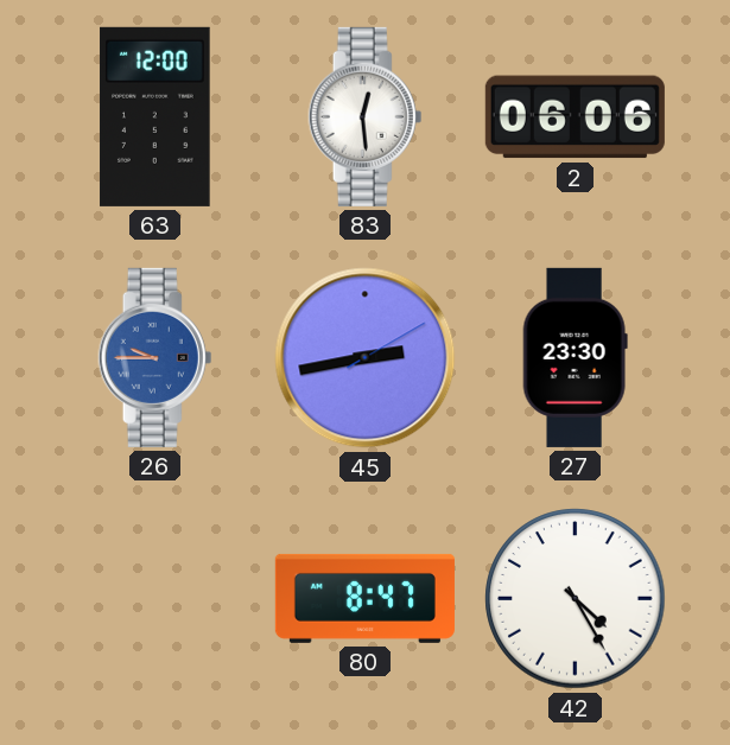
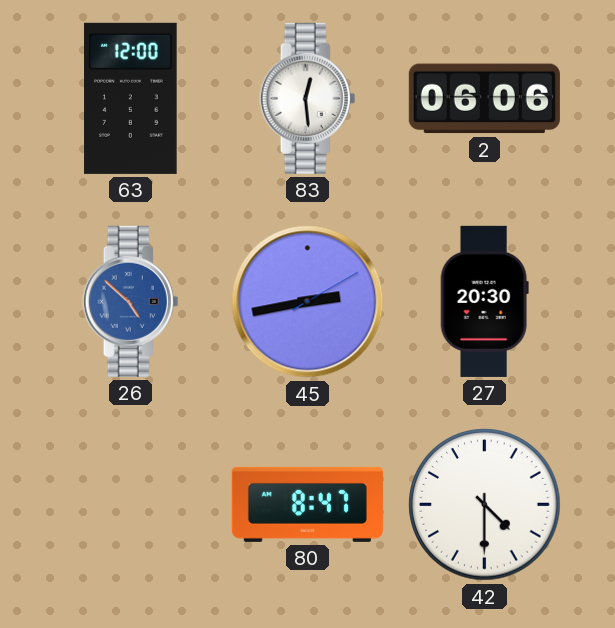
26: 9:45 -> 4:52 (131, 301)
27: 23:30 -> 20:30 (484, 301)
42: 4:25 -> 4:30 (485, 505)
